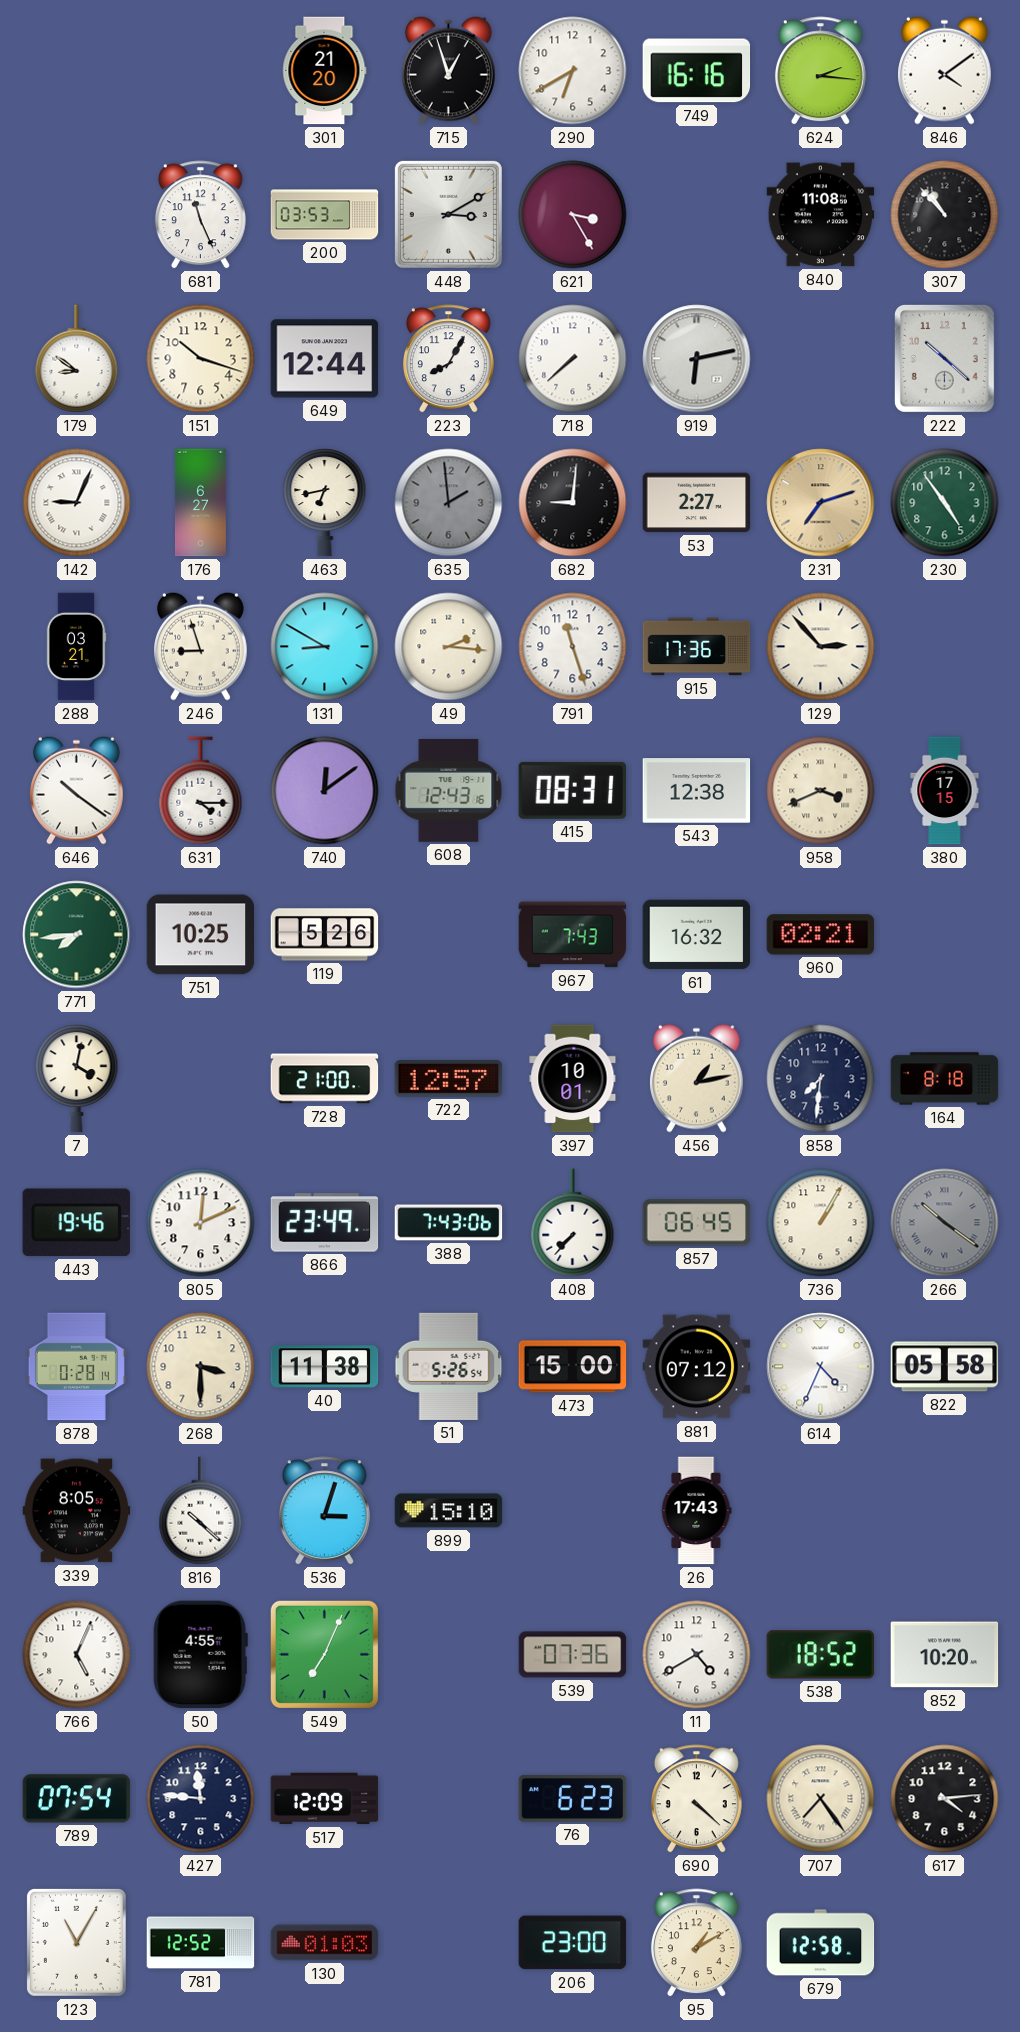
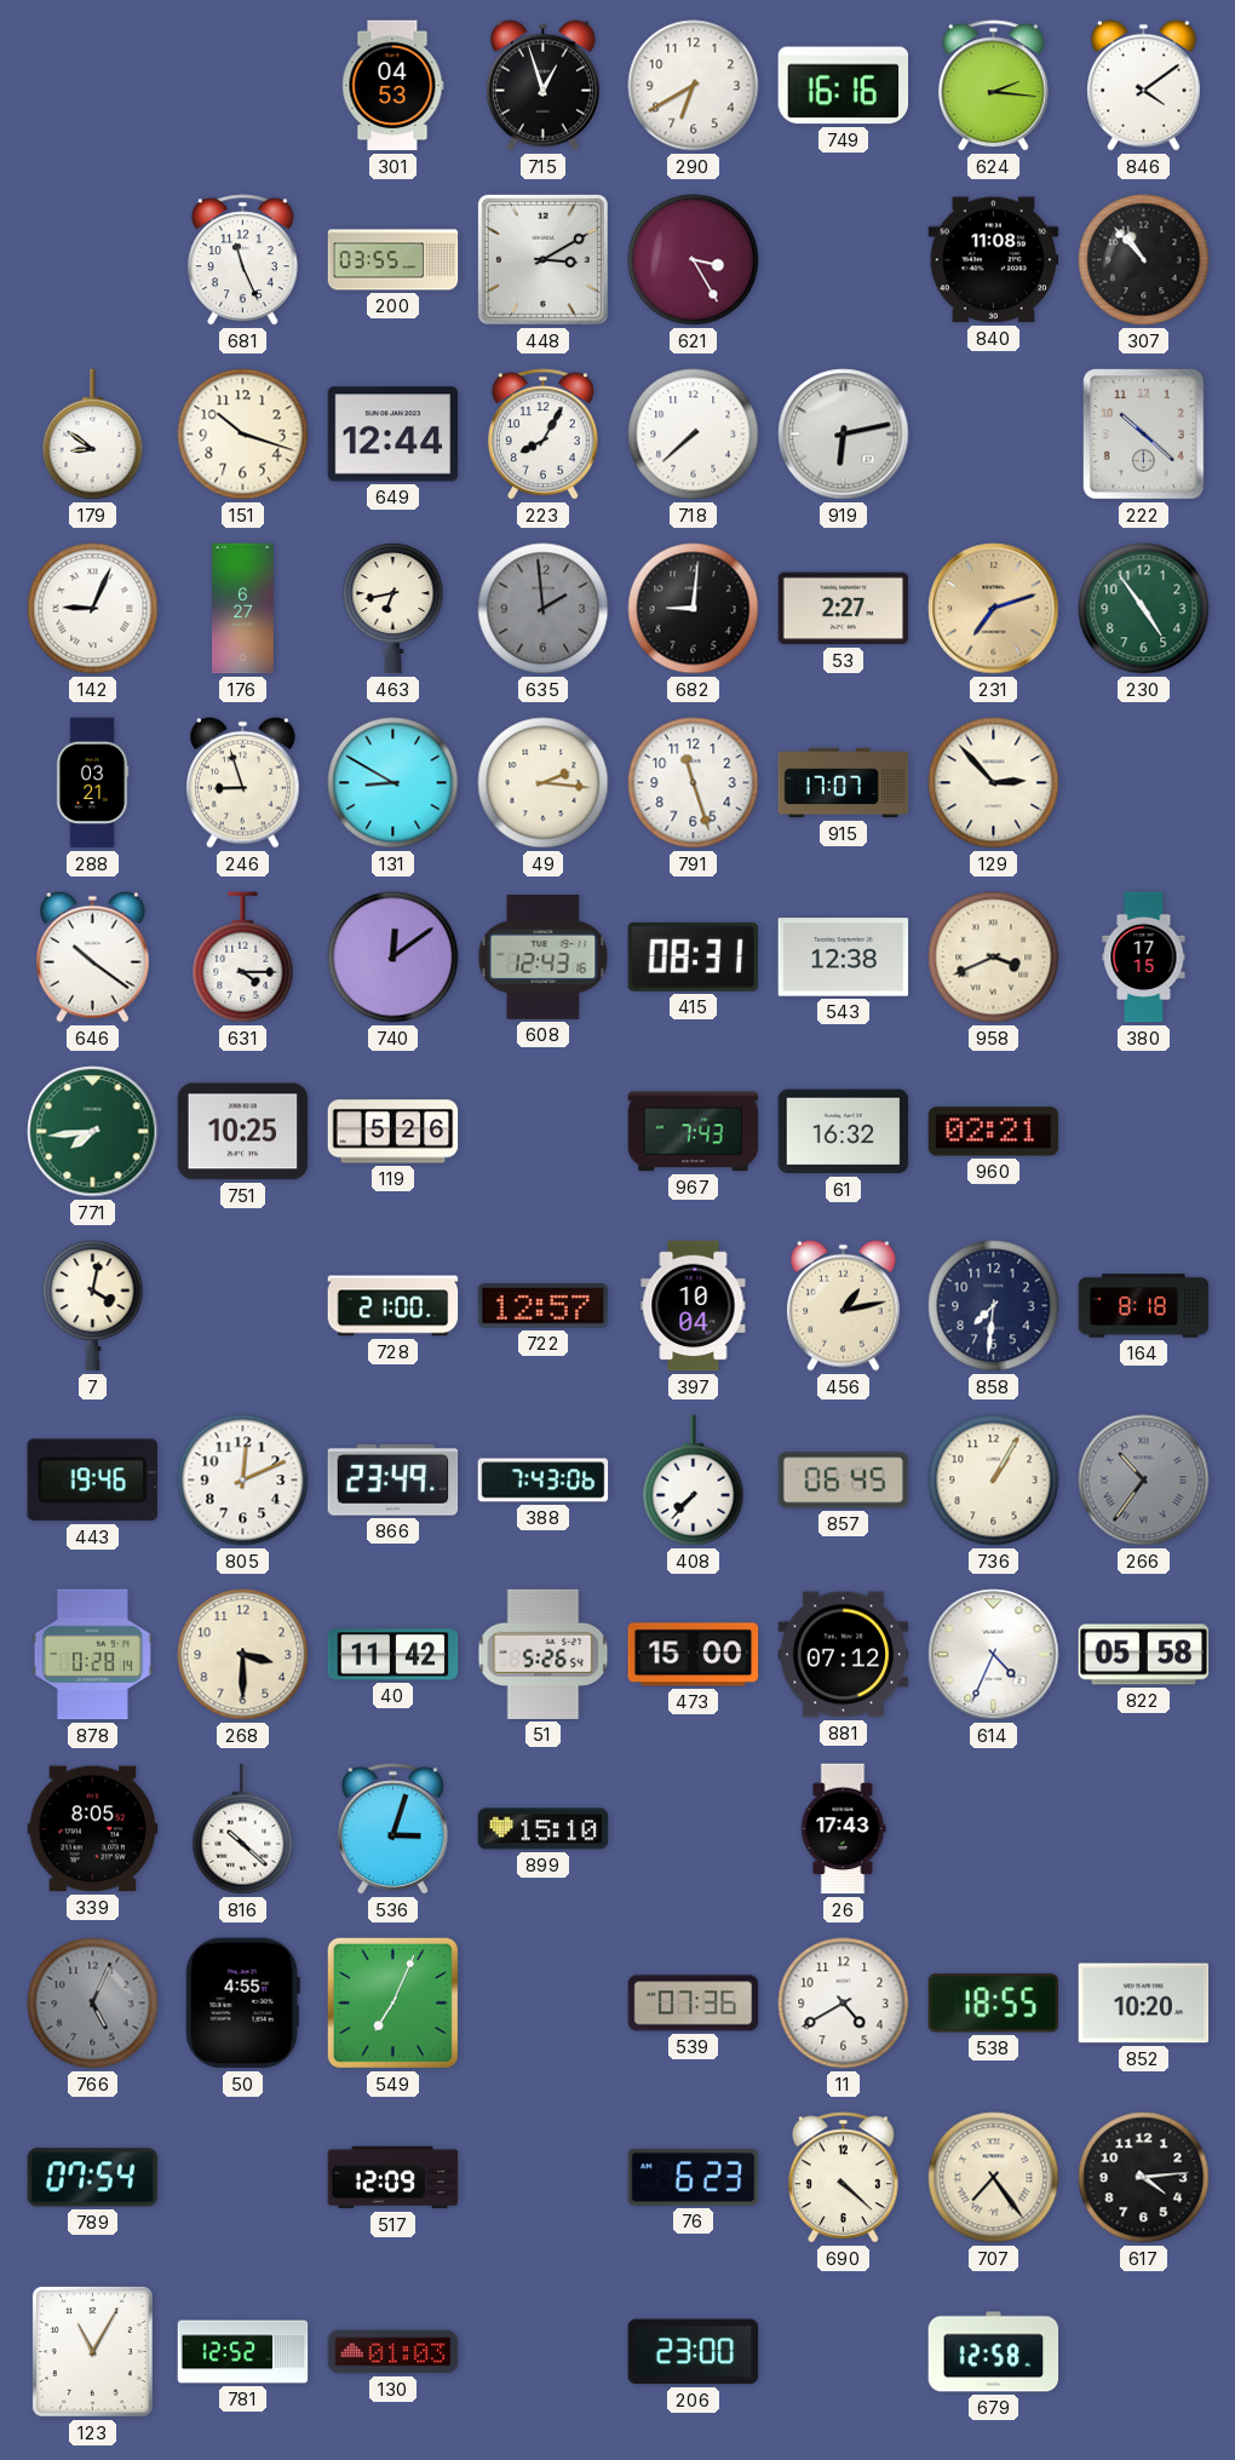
301: 21:20 -> 04:53 (394, 86)
200: 03:53 -> 03:55 (394, 260)
915: 17:36 -> 17:07 (844, 783)
397: 10:01 -> 10:04 (694, 1306)
266: 10:21 -> 10:36 (1144, 1481)
40: 11:38 -> 11:42 (394, 1655)
766 dial: white -> grey (93, 2004)
538: 18:52 -> 18:55 (994, 2004)
427: 11:46 -> none (201, 1799)
95: 1:10 -> none (696, 1943)
